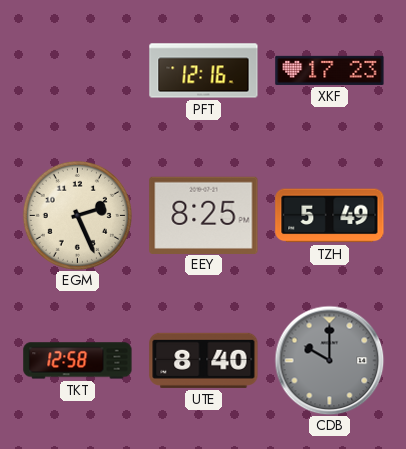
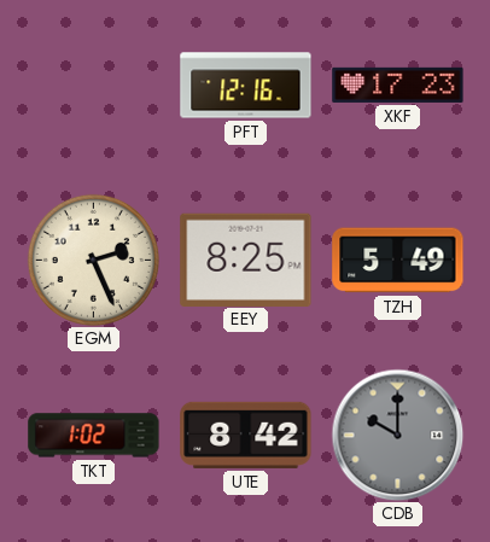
TKT: 12:58 -> 1:02 (94, 436)
UTE: 8:40 -> 8:42 (246, 435)
